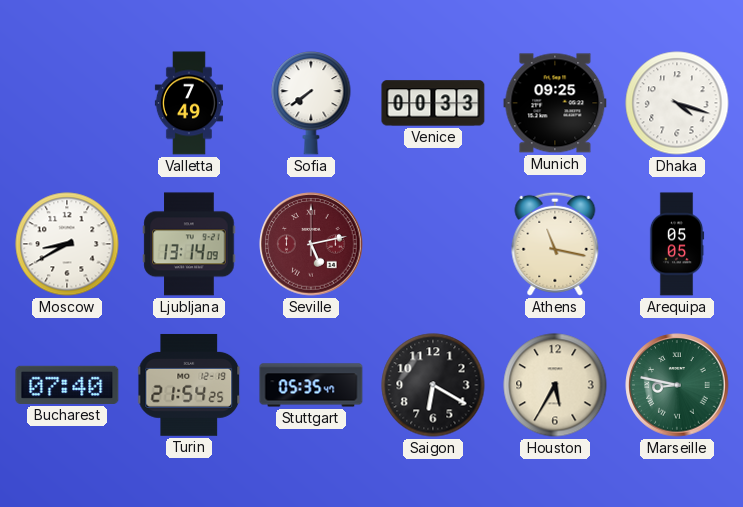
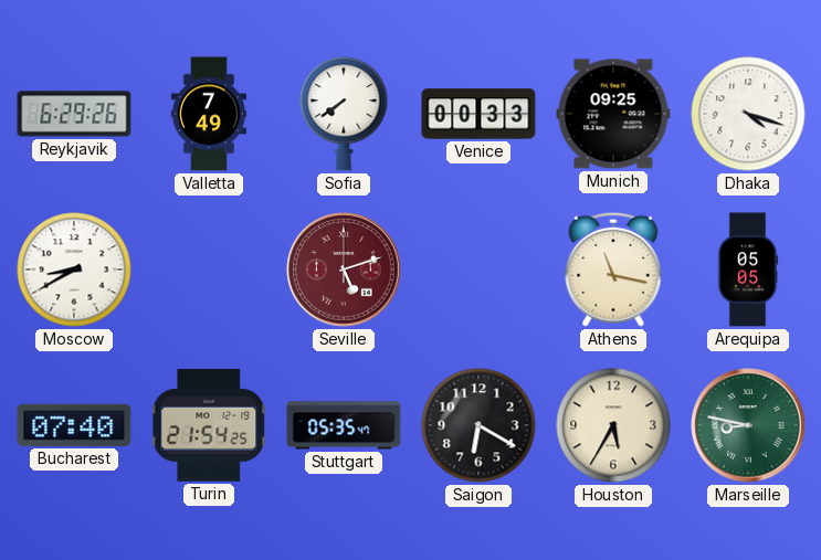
Reykjavik: none -> 6:29 (74, 114)
Ljubljana: 13:14 -> none (189, 244)
Seville: 5:13 -> 5:12 (344, 270)
